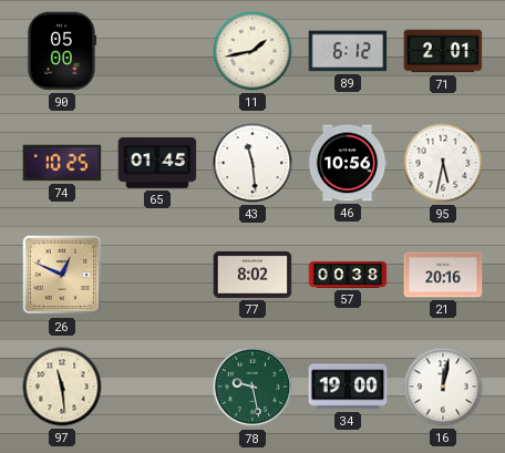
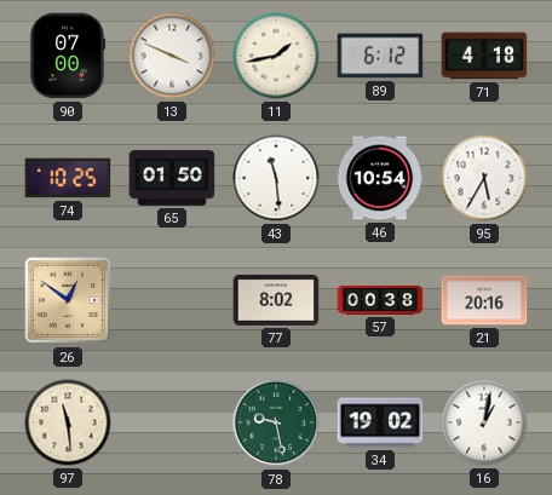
90: 05:00 -> 07:00 (68, 56)
13: none -> 3:49 (172, 56)
71: 2:01 -> 4:18 (484, 56)
65: 01:45 -> 01:50 (172, 178)
46: 10:56 -> 10:54 (380, 178)
95: 5:32 -> 5:35 (484, 178)
26: 12:49 -> 12:51 (68, 300)
34: 19:00 -> 19:02 (380, 422)
16: 12:02 -> 1:02 (484, 422)
